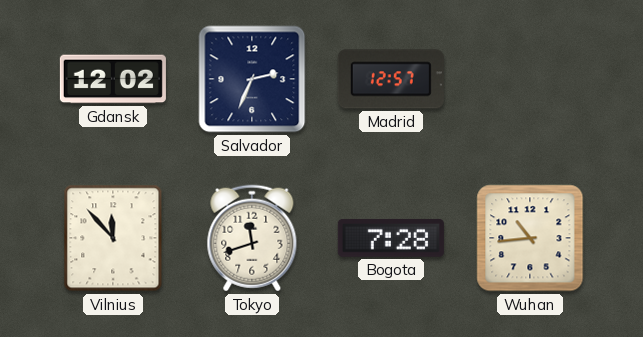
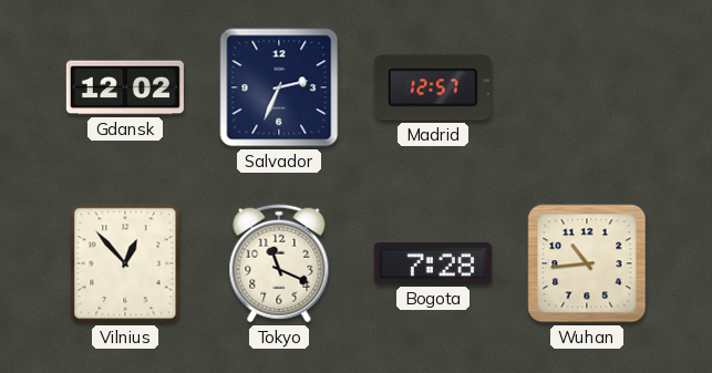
Vilnius: 11:53 -> 12:53 (125, 263)
Tokyo: 11:42 -> 11:19 (279, 263)
